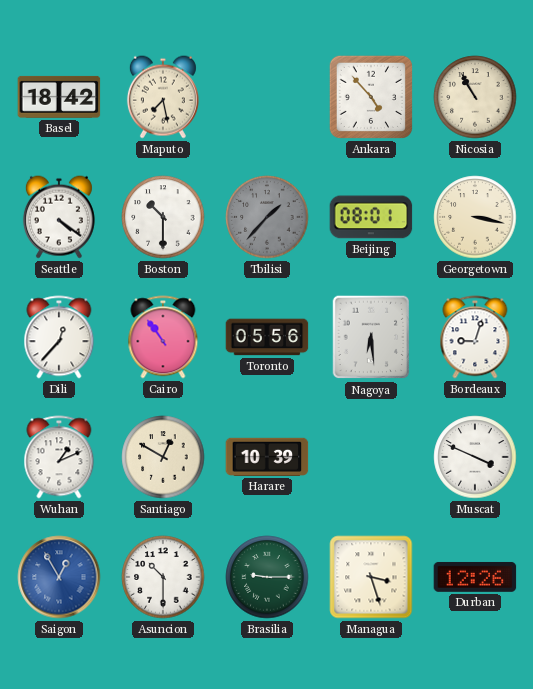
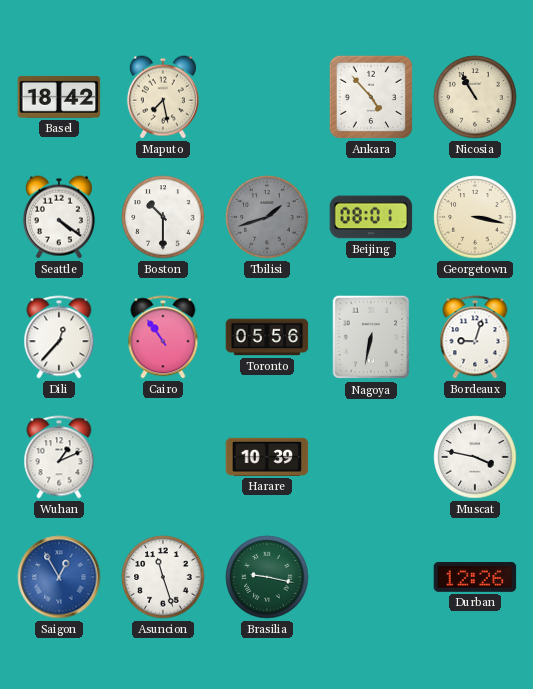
Tbilisi: 1:37 -> 1:42 (267, 217)
Nagoya: 6:29 -> 6:32 (371, 337)
Santiago: 12:50 -> none (163, 457)
Muscat: 3:49 -> 3:47 (475, 457)
Asuncion: 10:30 -> 11:27 (163, 577)
Brasilia: 9:15 -> 9:17 (267, 577)
Managua: 3:27 -> none (371, 577)
